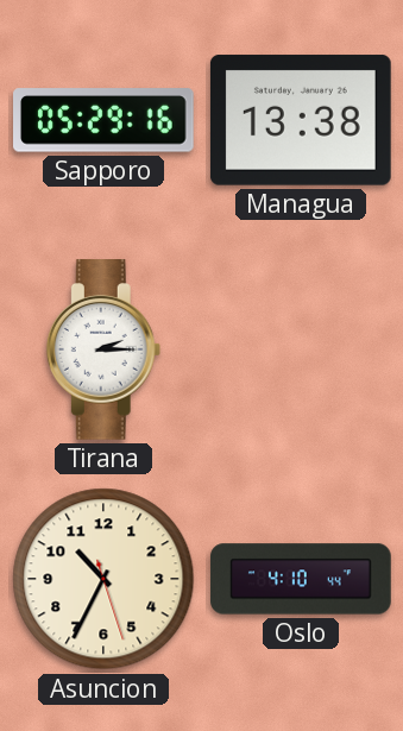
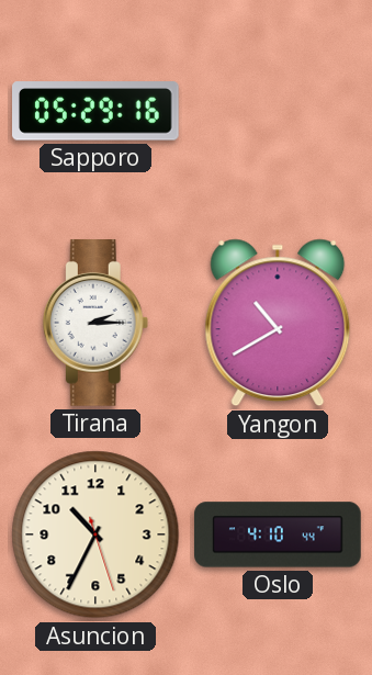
Managua: 13:38 -> none (301, 120)
Yangon: none -> 10:40 (278, 323)
